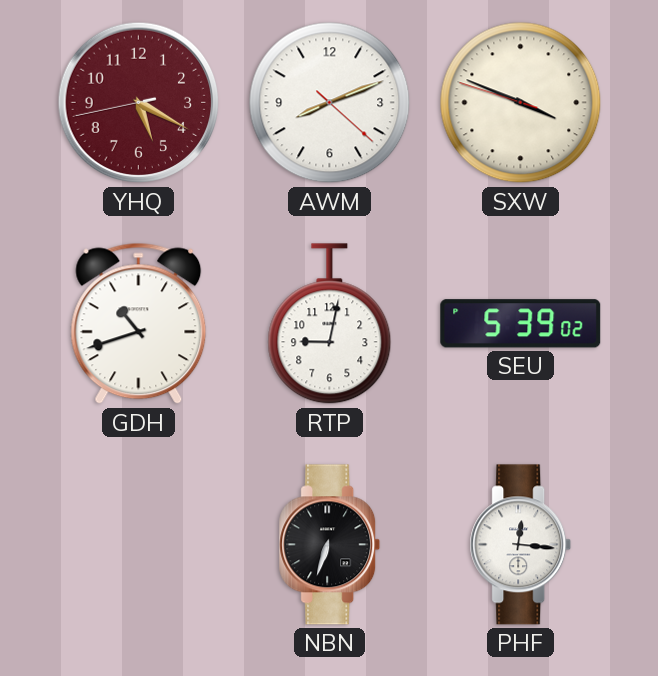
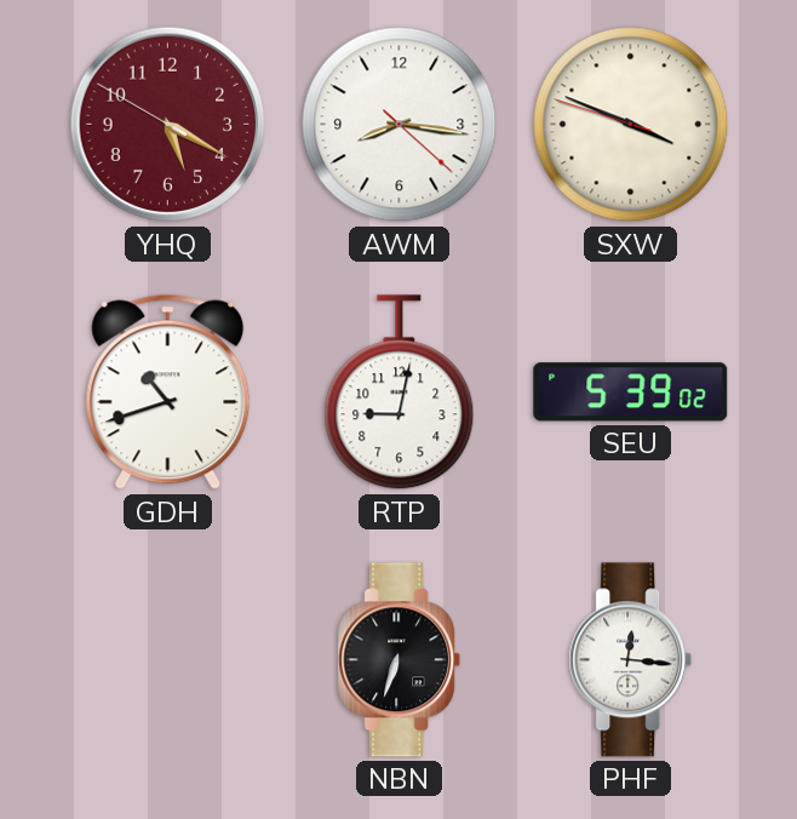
YHQ: 5:19:43 -> 5:19:50 (168, 125)
AWM: 8:11 -> 8:16 (400, 125)
